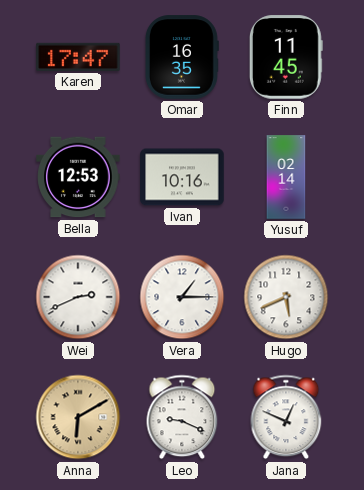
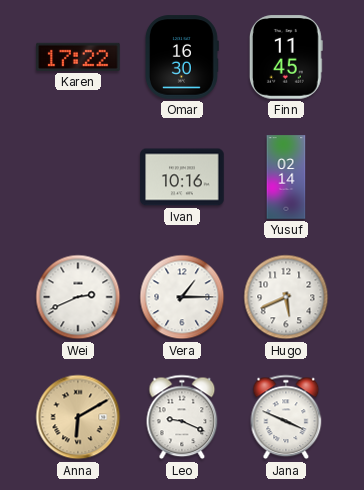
Karen: 17:47 -> 17:22 (78, 57)
Omar: 16:35 -> 16:30 (182, 57)
Bella: 12:53 -> none (78, 177)
Jana: 12:49 -> 3:49 (286, 417)
